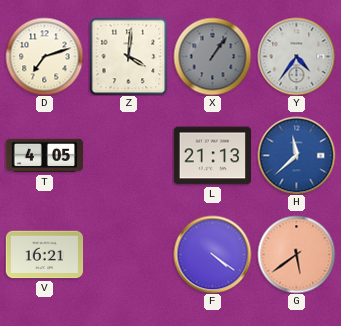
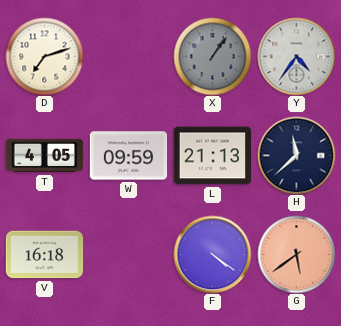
Z: 4:01 -> none (128, 56)
W: none -> 09:59 (128, 156)
H dial: blue -> navy (296, 155)
V: 16:21 -> 16:18 (44, 255)
